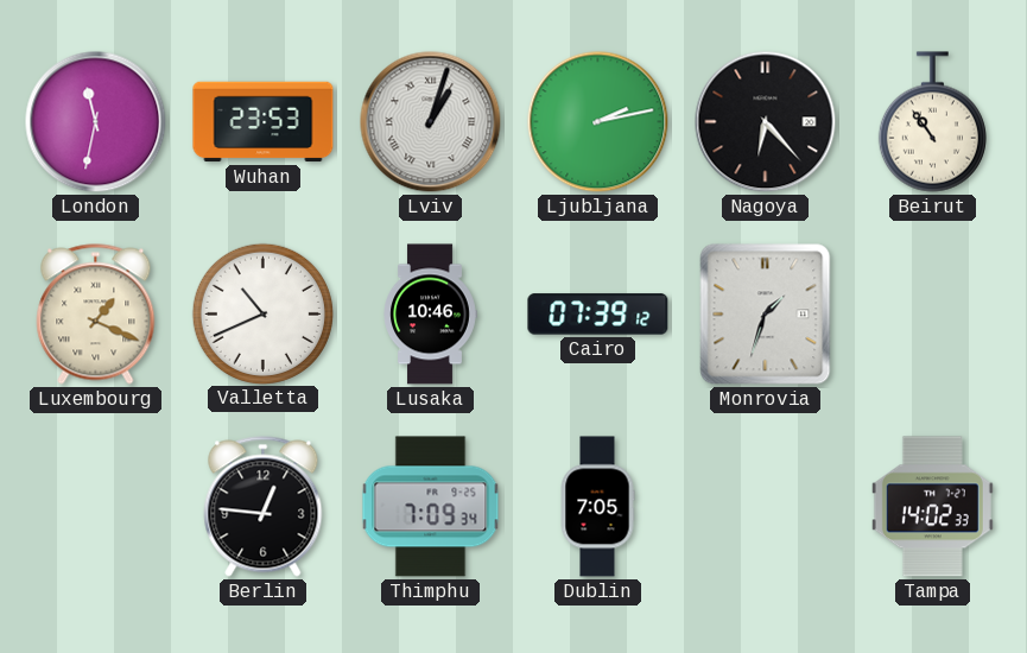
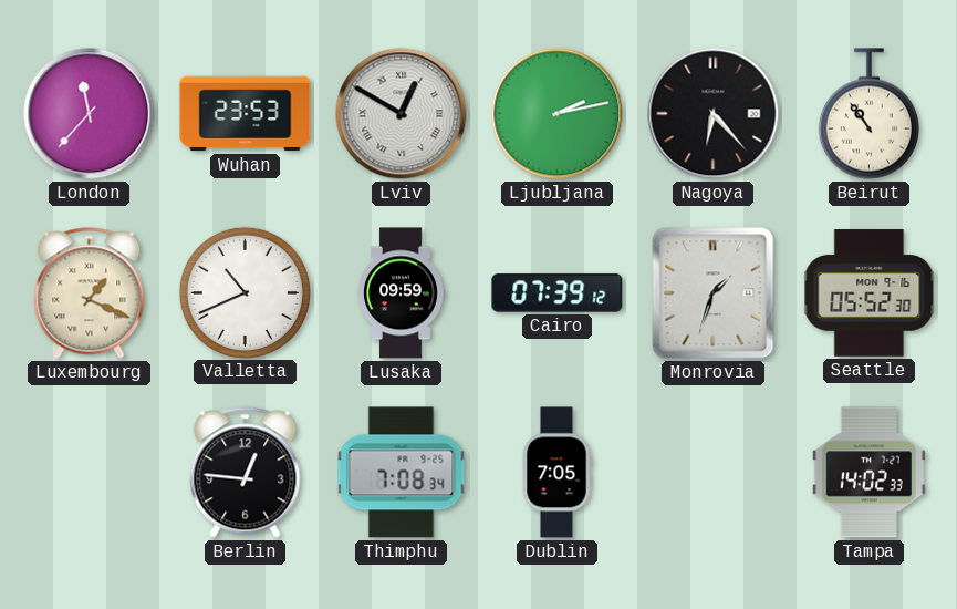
London: 11:32 -> 11:37 (90, 114)
Lviv: 1:03 -> 12:50 (402, 114)
Lusaka: 10:46 -> 09:59 (401, 293)
Seattle: none -> 05:52 (870, 293)
Thimphu: 7:09 -> 7:08 (402, 473)
